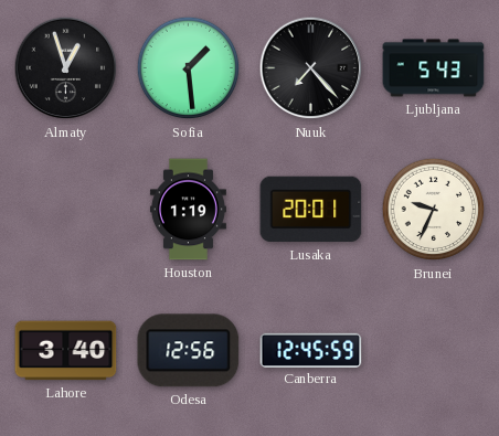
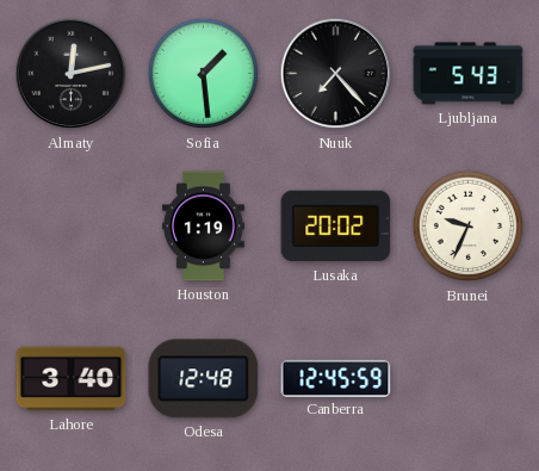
Almaty: 12:57 -> 12:13 (72, 74)
Lusaka: 20:01 -> 20:02 (336, 227)
Odesa: 12:56 -> 12:48 (204, 379)
